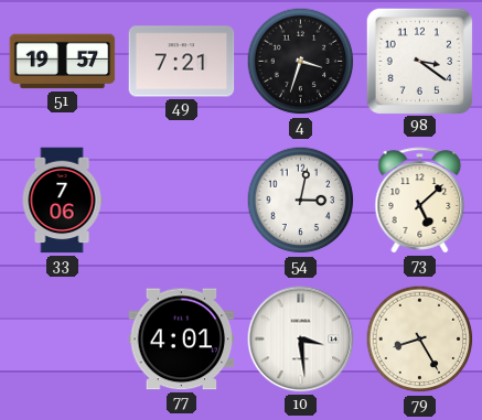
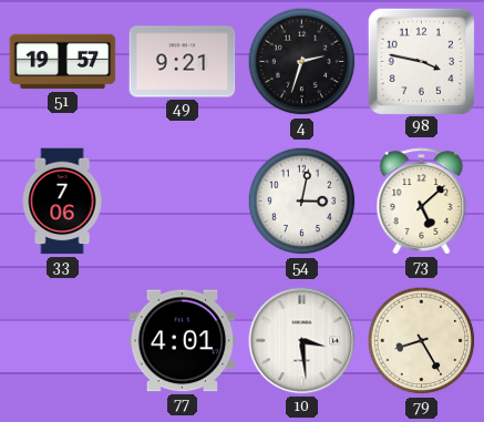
49: 7:21 -> 9:21 (183, 62)
4: 3:33 -> 2:33 (302, 62)
98: 3:21 -> 3:47 (421, 61)
